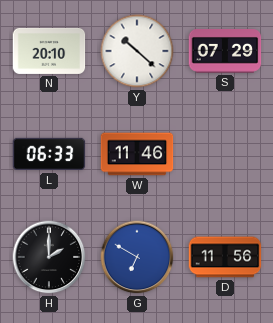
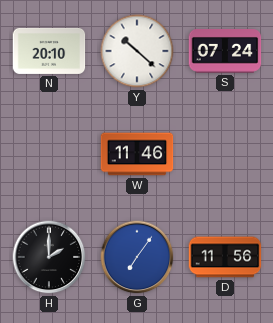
S: 07:29 -> 07:24 (225, 52)
L: 06:33 -> none (49, 154)
G: 6:50 -> 7:06 (137, 257)
